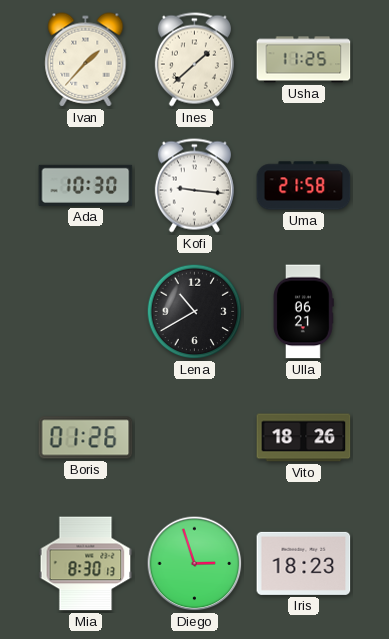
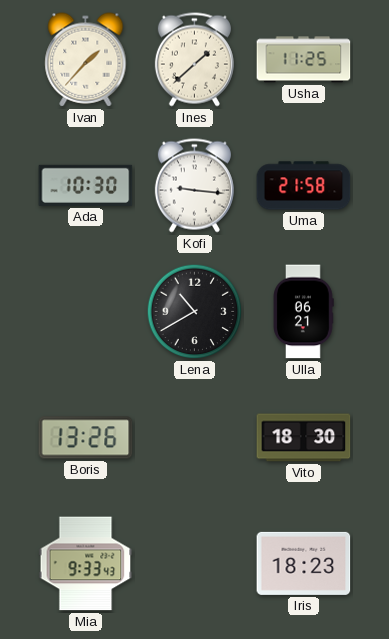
Boris: 01:26 -> 13:26 (86, 438)
Vito: 18:26 -> 18:30 (304, 438)
Mia: 8:30 -> 9:33 (86, 564)
Diego: 2:57 -> none (195, 564)
